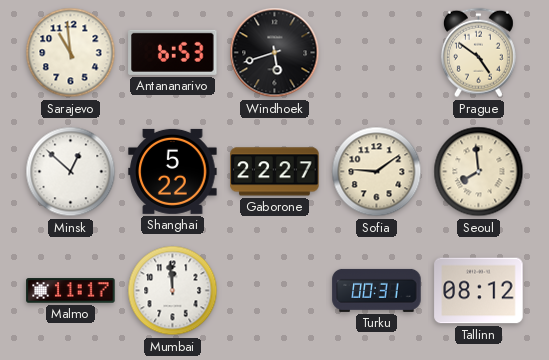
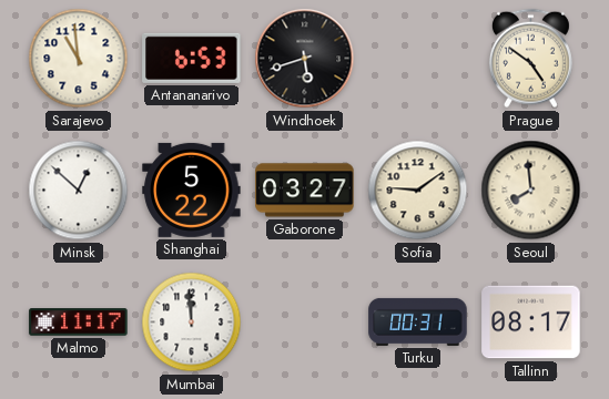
Gaborone: 22:27 -> 03:27 (305, 191)
Tallinn: 08:12 -> 08:17 (531, 323)
